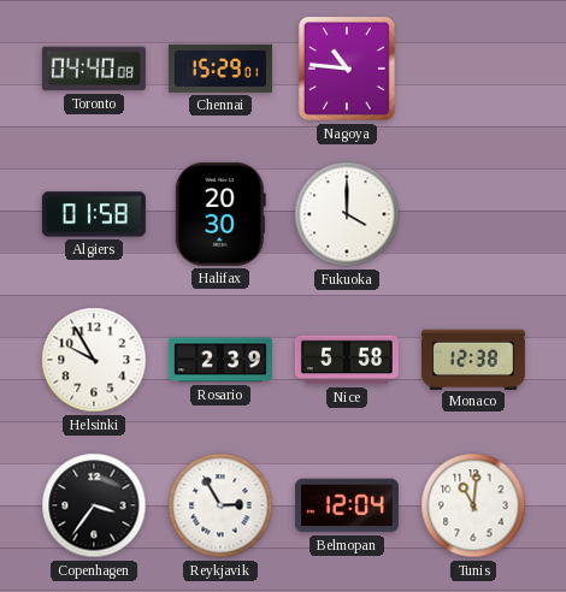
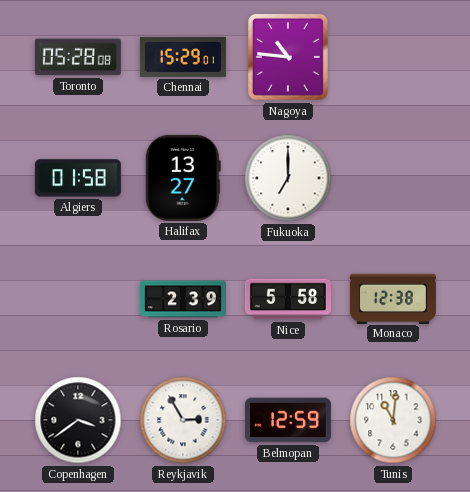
Toronto: 04:40 -> 05:28 (78, 57)
Halifax: 20:30 -> 13:27 (183, 178)
Fukuoka: 4:00 -> 7:00 (288, 178)
Helsinki: 9:55 -> none (94, 360)
Copenhagen: 3:36 -> 3:39 (78, 420)
Belmopan: 12:04 -> 12:59 (288, 420)
